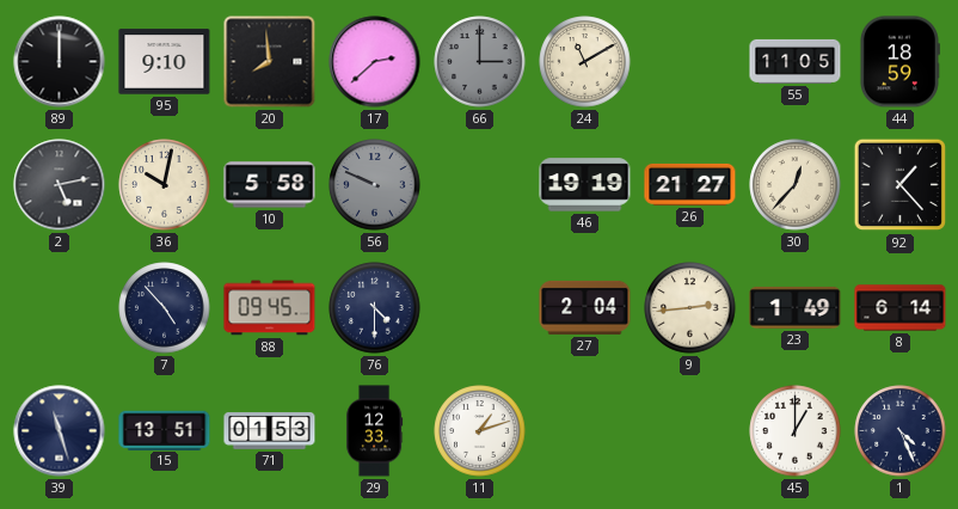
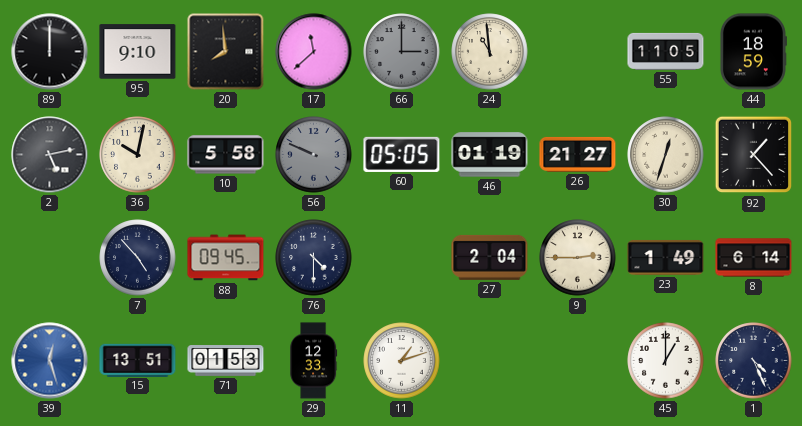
17: 2:38 -> 11:38 (314, 52)
24: 11:10 -> 10:59 (490, 52)
60: none -> 05:05 (402, 154)
46: 19:19 -> 01:19 (490, 155)
30: 12:37 -> 12:33 (666, 155)
9: 2:44 -> 2:45 (578, 258)
39: 11:27 -> 12:27 (50, 361)
39 dial: navy -> blue (50, 361)
